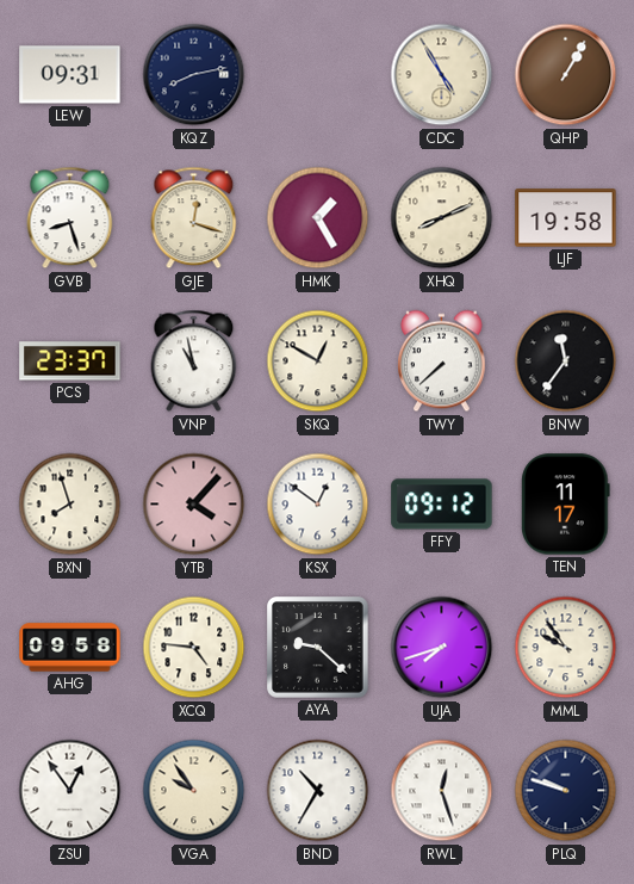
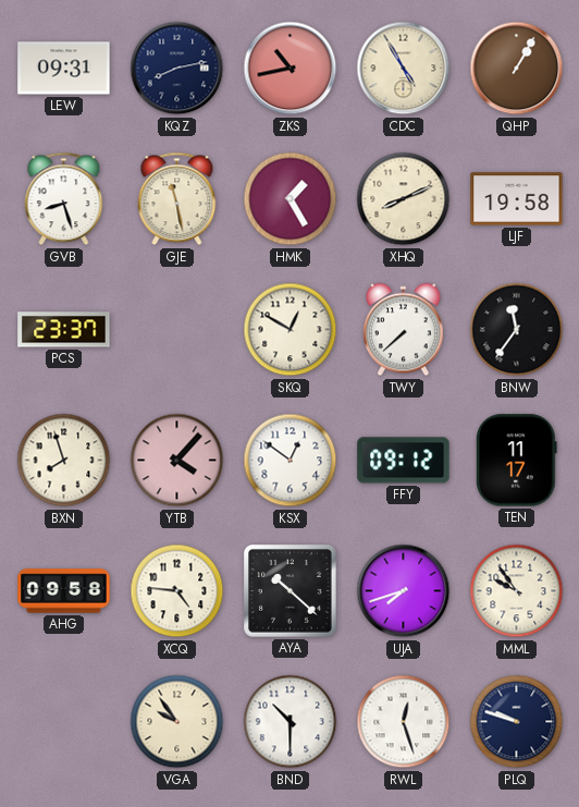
ZKS: none -> 10:43 (291, 69)
GJE: 12:18 -> 11:28 (177, 199)
VNP: 10:58 -> none (194, 361)
AYA: 9:22 -> 10:22 (291, 591)
ZSU: 12:54 -> none (70, 791)
BND: 10:35 -> 10:30 (291, 722)
